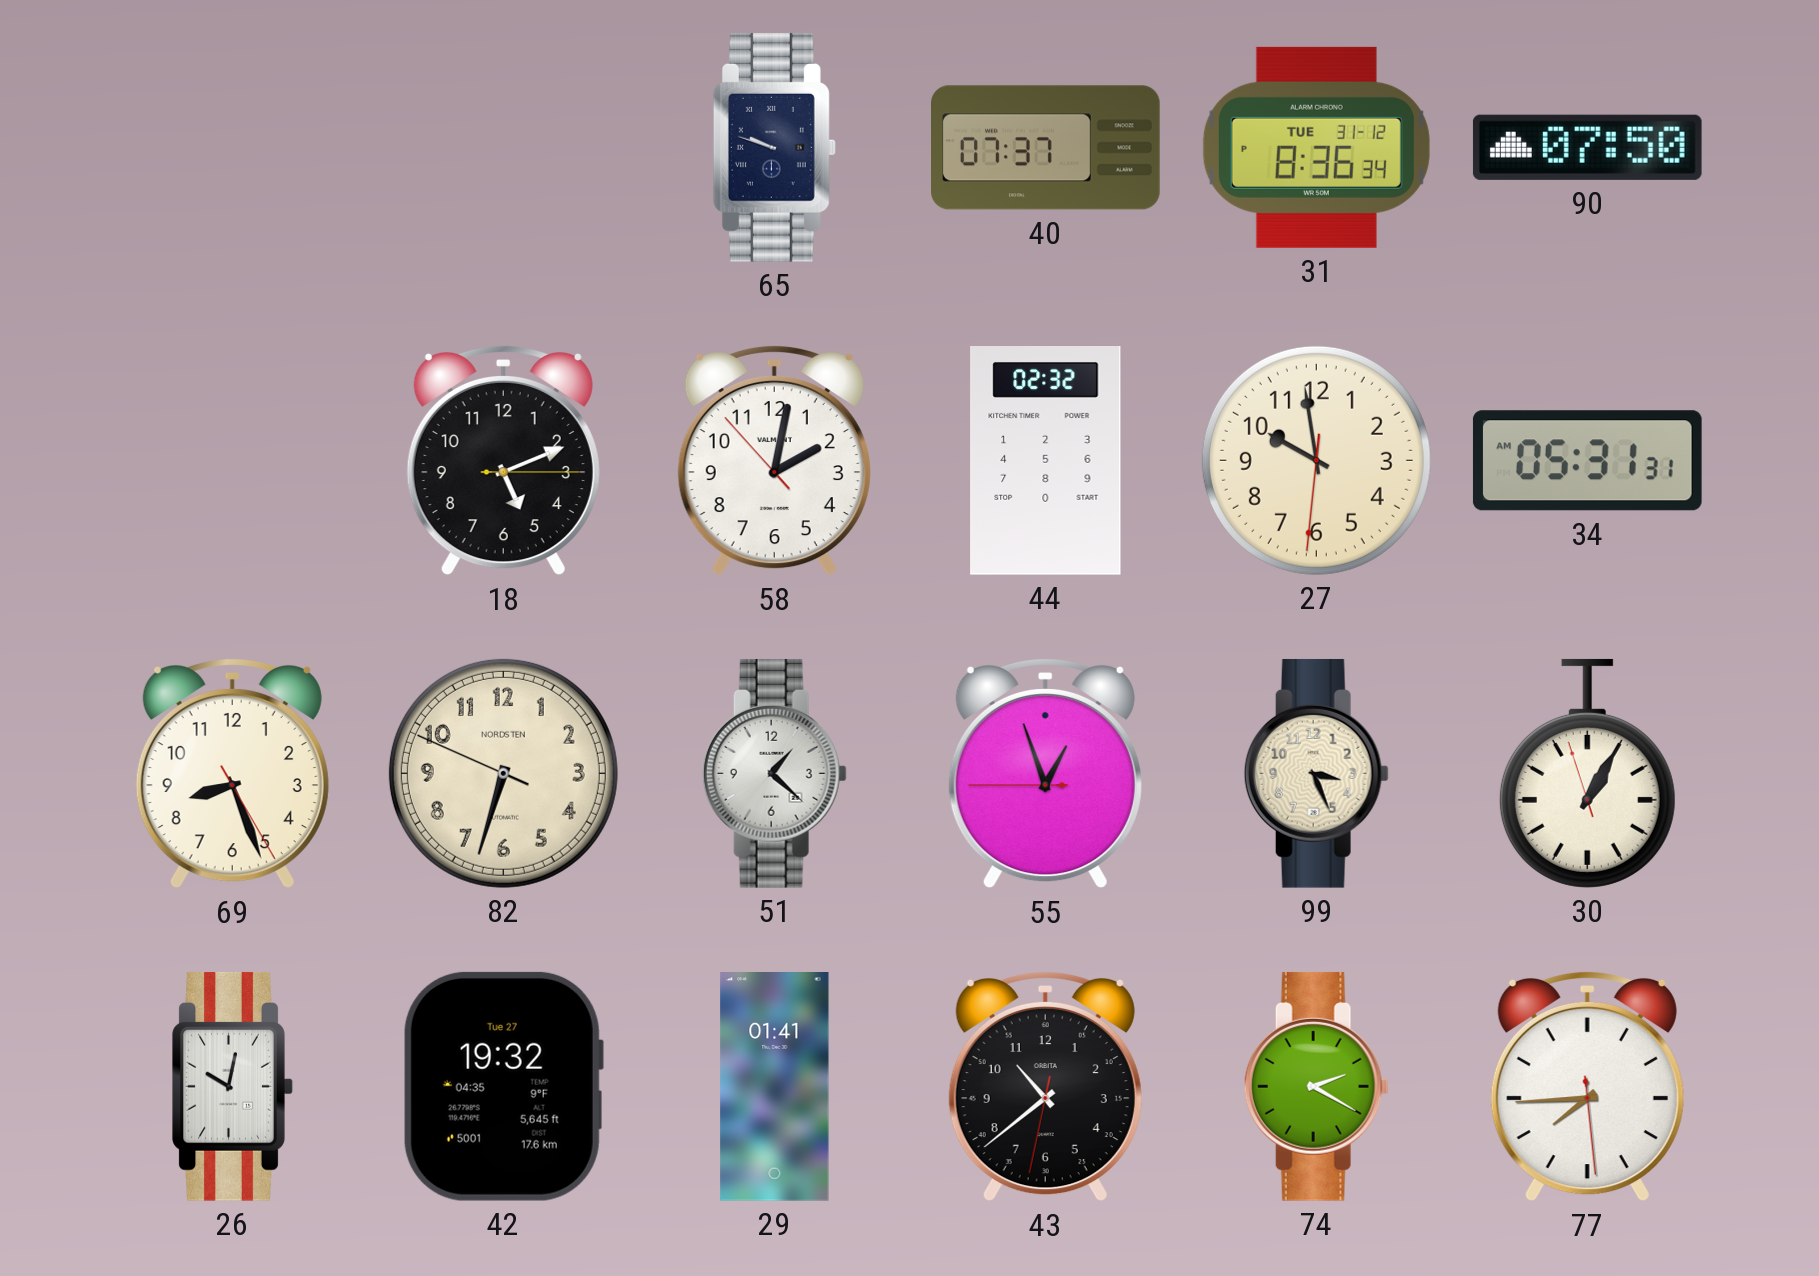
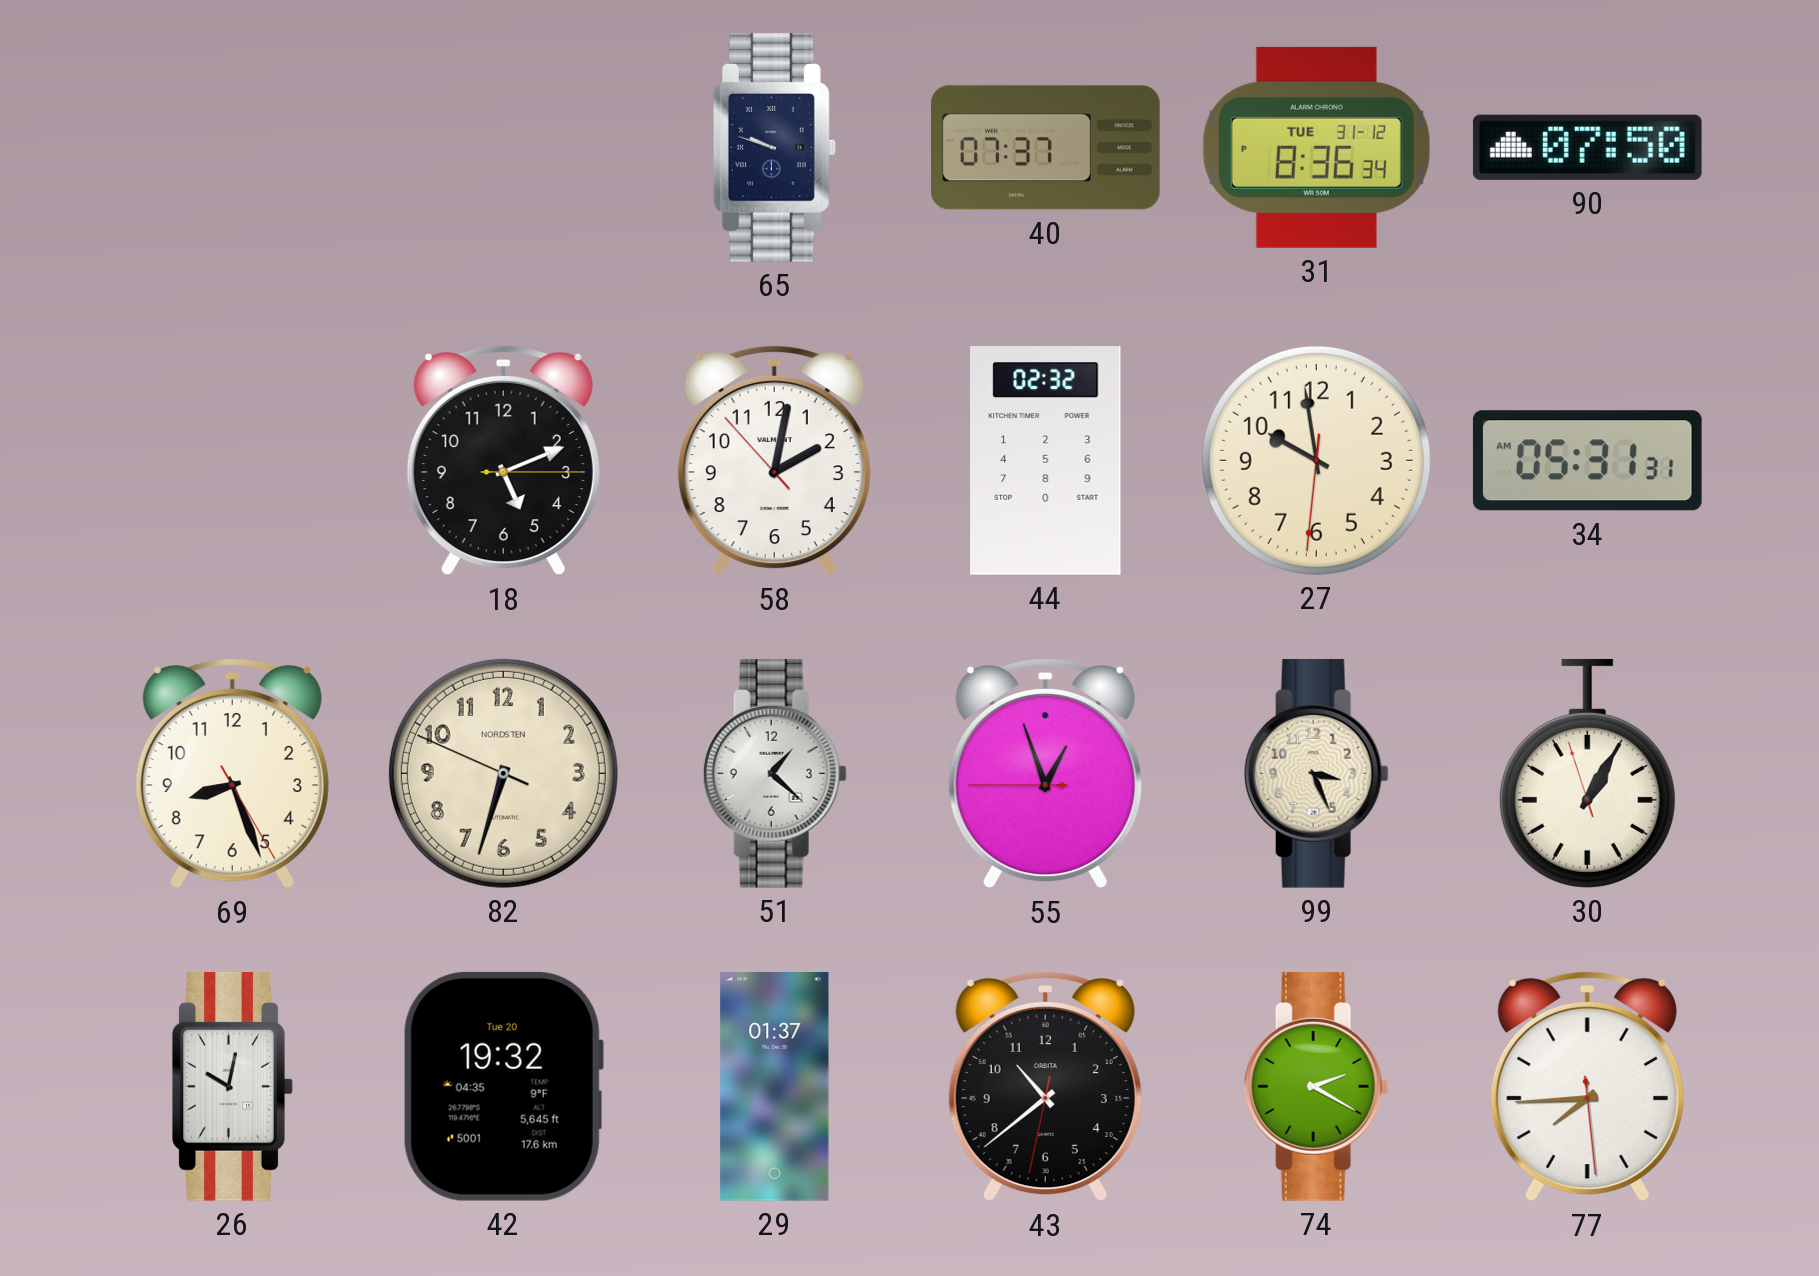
42 date: Tue 27 -> Tue 20 (503, 1086)
29: 01:41 -> 01:37 (775, 1087)
